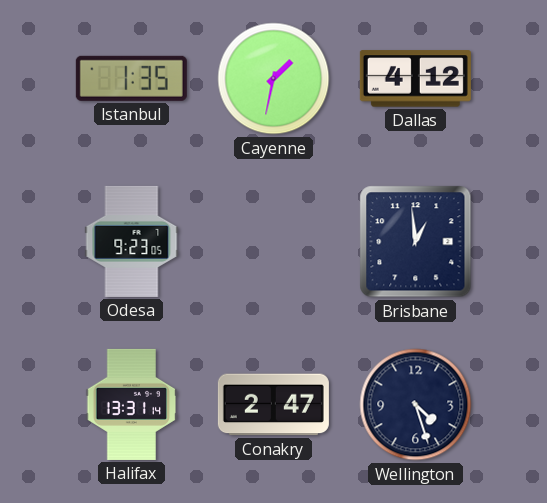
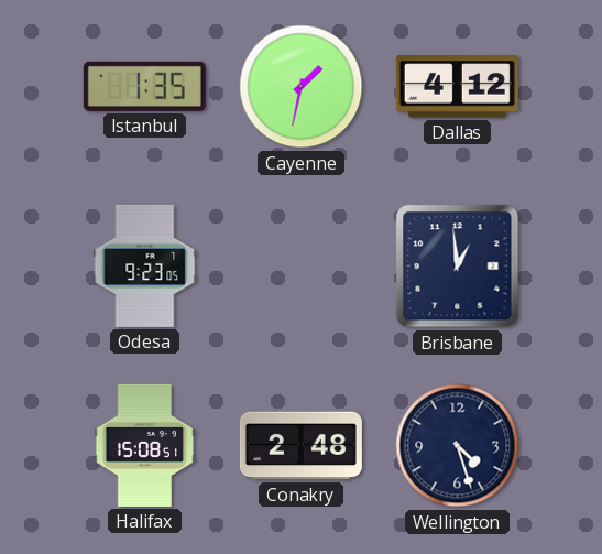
Halifax: 13:31 -> 15:08 (145, 445)
Conakry: 2:47 -> 2:48 (300, 446)
